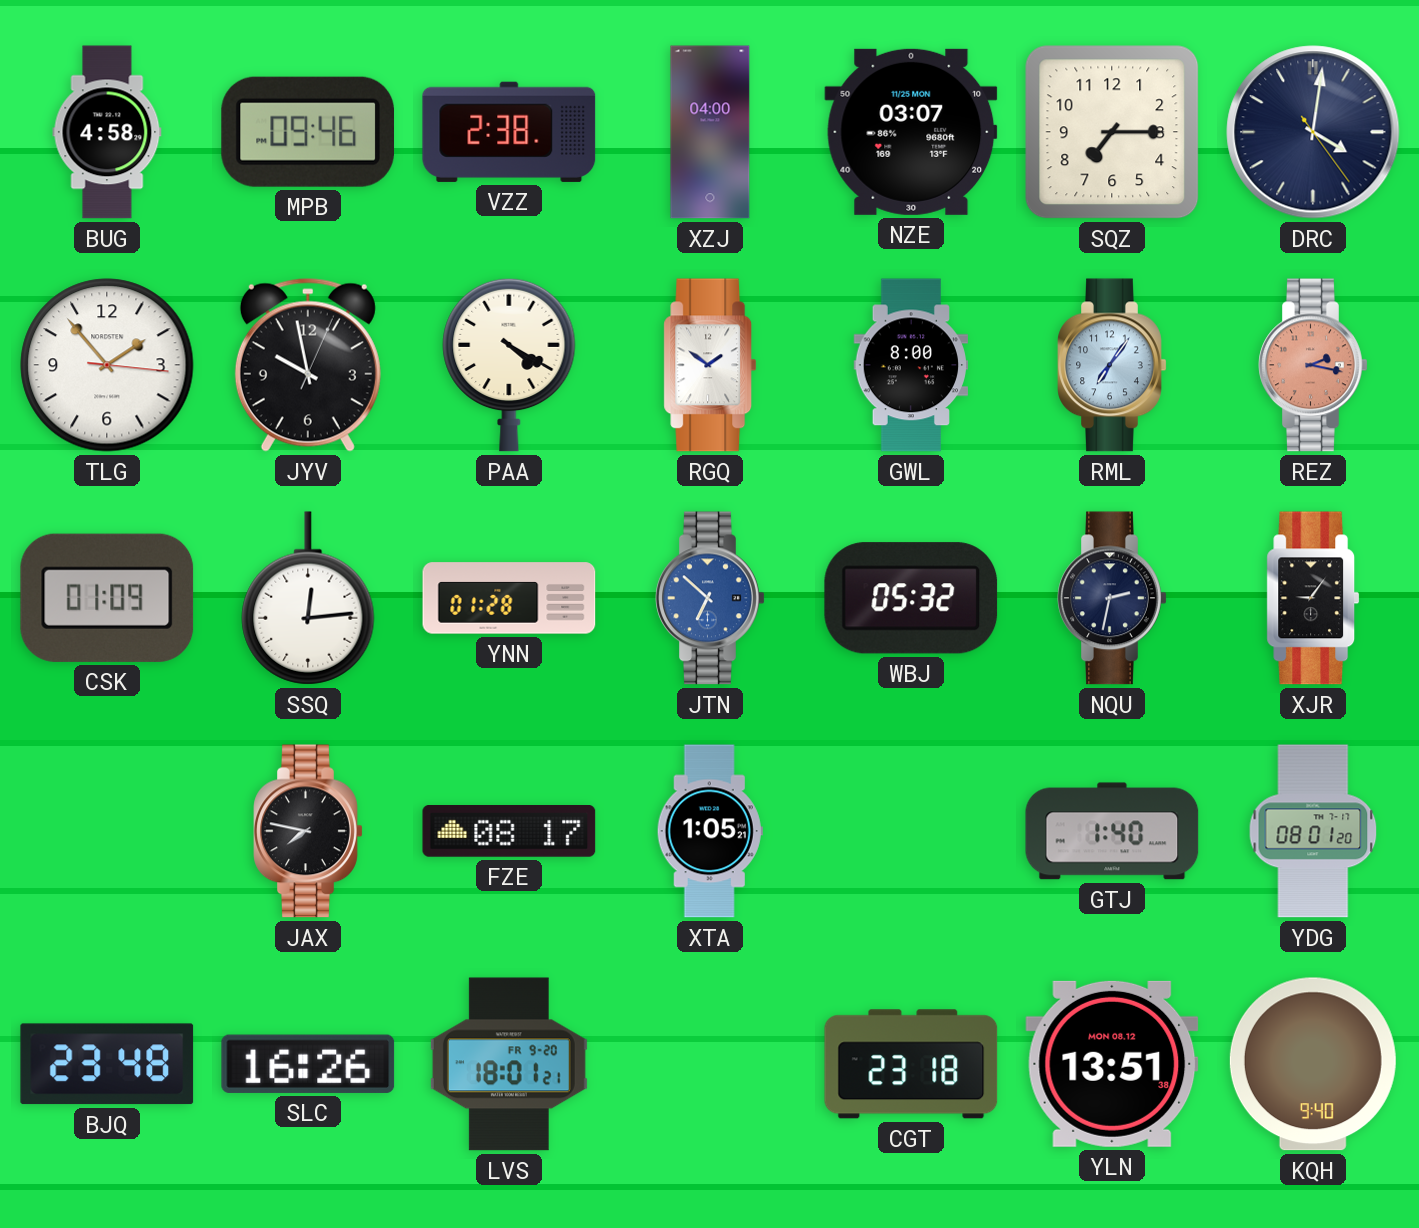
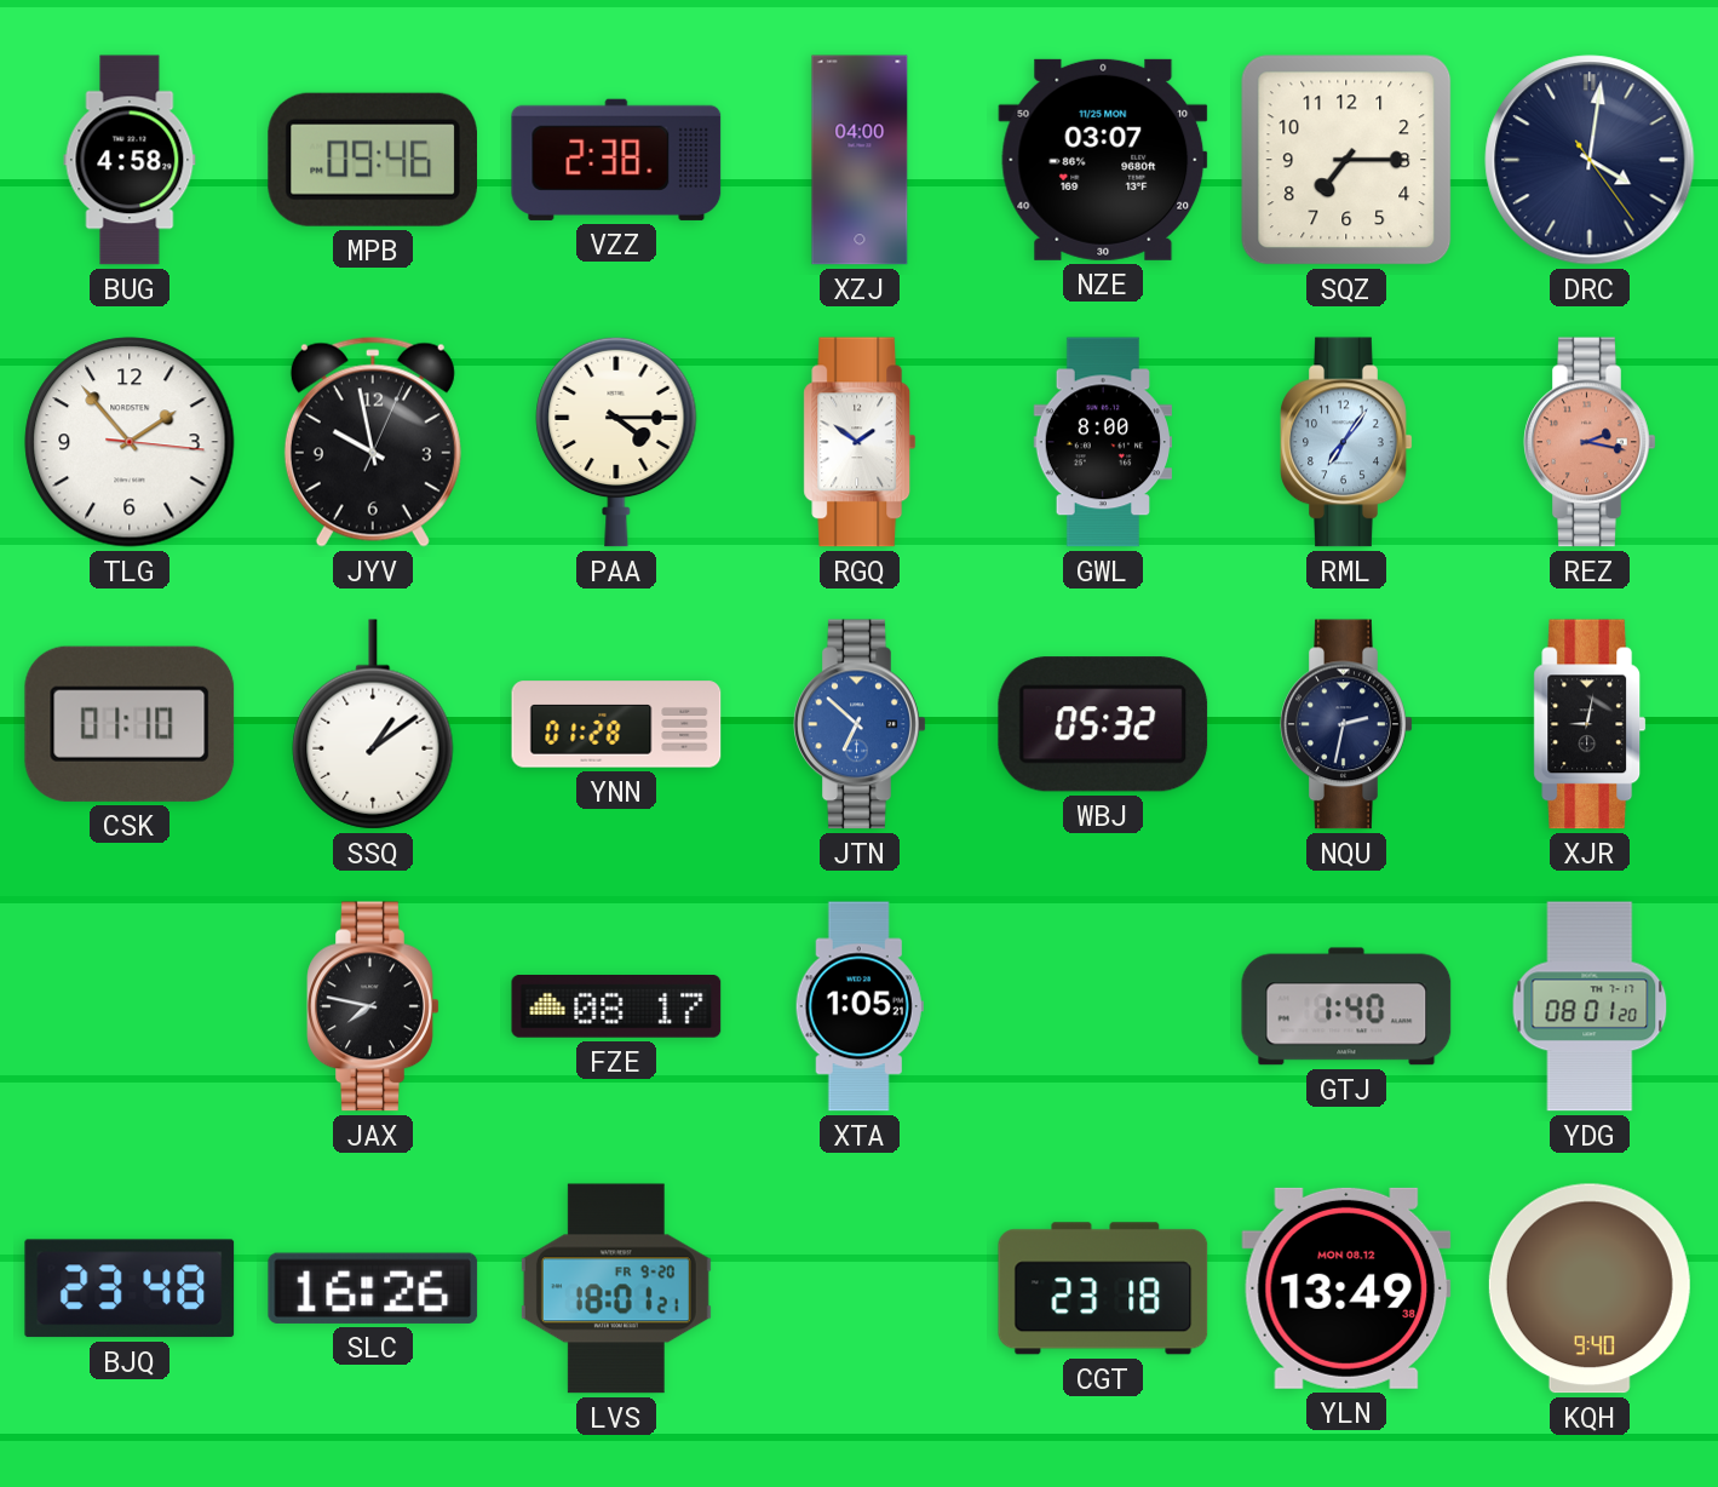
PAA: 4:20 -> 4:15 (616, 442)
CSK: 01:09 -> 01:10 (130, 724)
SSQ: 12:14 -> 1:09 (373, 724)
XJR: 9:06 -> 9:02 (1590, 724)
YLN: 13:51 -> 13:49 (1346, 1288)
